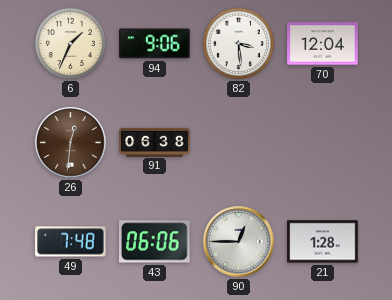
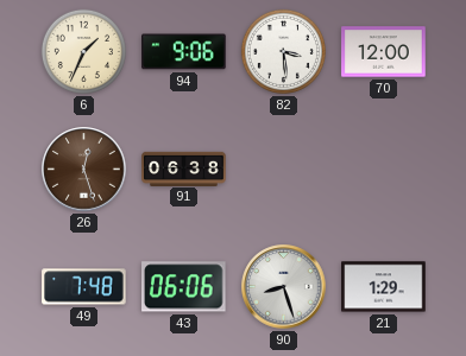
70: 12:04 -> 12:00 (384, 52)
26: 12:31 -> 12:27 (84, 170)
90: 12:45 -> 8:27 (284, 287)
21: 1:28 -> 1:29 (384, 287)
